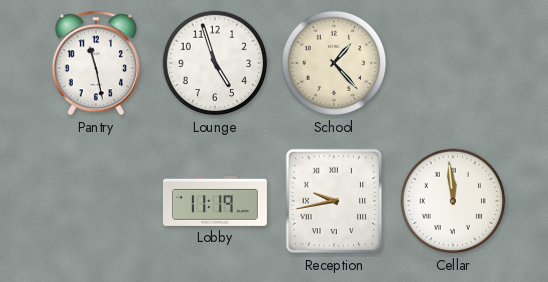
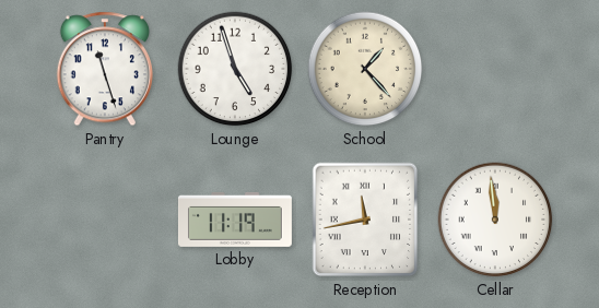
Pantry: 11:28 -> 11:27 (105, 69)
Reception: 9:43 -> 11:43 (365, 220)
